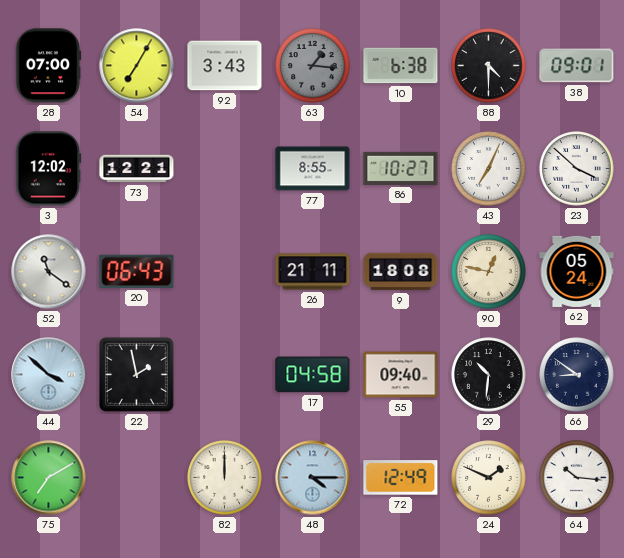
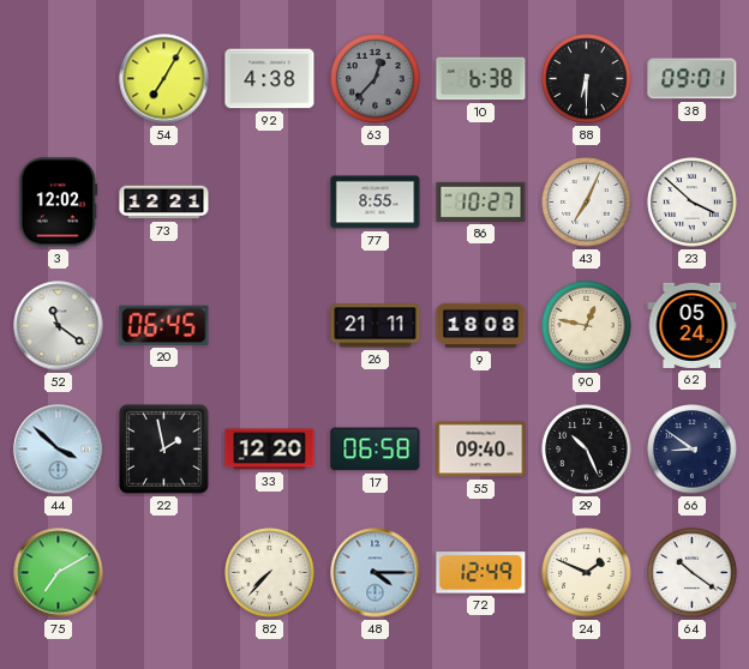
28: 07:00 -> none (48, 66)
92: 3:43 -> 4:38 (270, 79)
63: 1:16 -> 12:37 (376, 79)
88: 4:30 -> 6:30 (587, 79)
20: 06:43 -> 06:45 (164, 325)
33: none -> 12:20 (270, 450)
17: 04:58 -> 06:58 (376, 450)
29: 10:31 -> 10:26 (587, 450)
82: 12:00 -> 7:37 (270, 573)
64: 10:16 -> 10:21 (693, 573)
